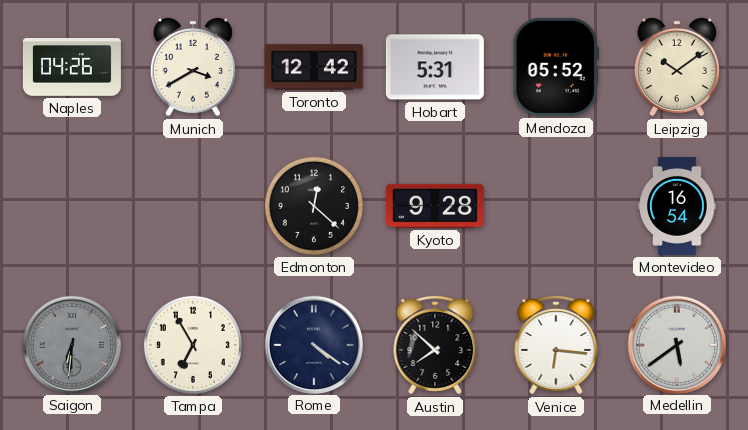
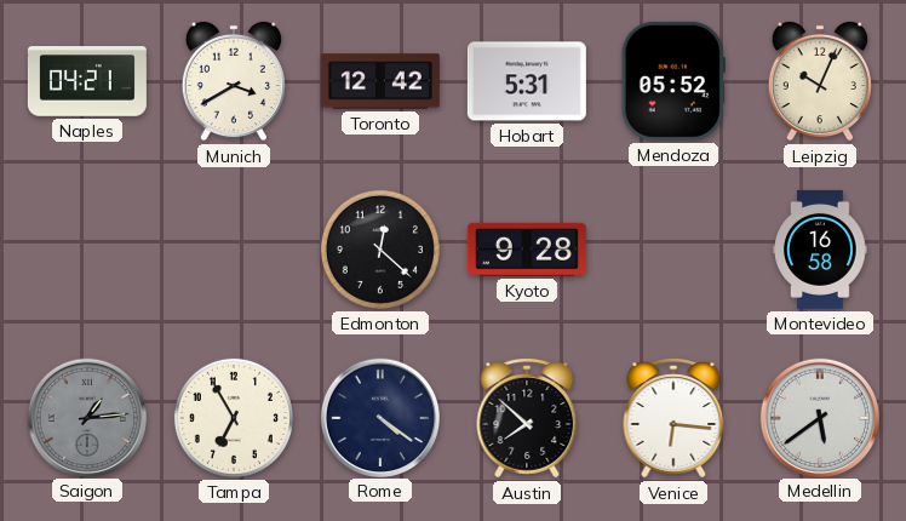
Naples: 04:26 -> 04:21 (87, 81)
Leipzig: 10:09 -> 10:04 (820, 81)
Montevideo: 16:54 -> 16:58 (820, 250)
Saigon: 6:31 -> 1:14 (86, 417)
